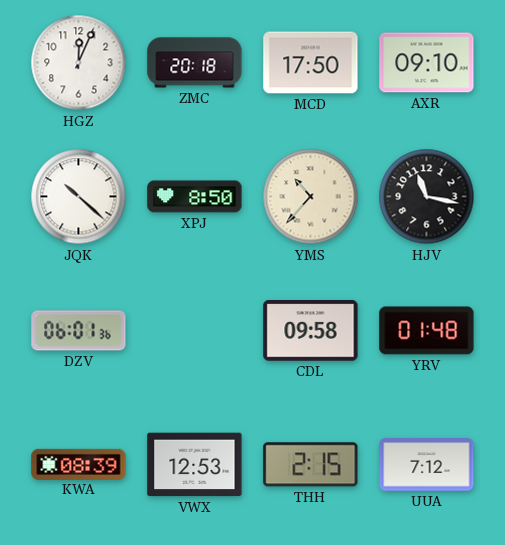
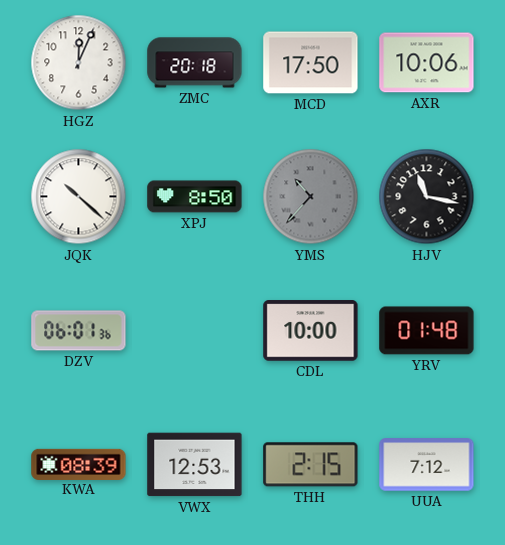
AXR: 09:10 -> 10:06 (427, 63)
YMS dial: cream -> grey (311, 197)
CDL: 09:58 -> 10:00 (311, 331)
